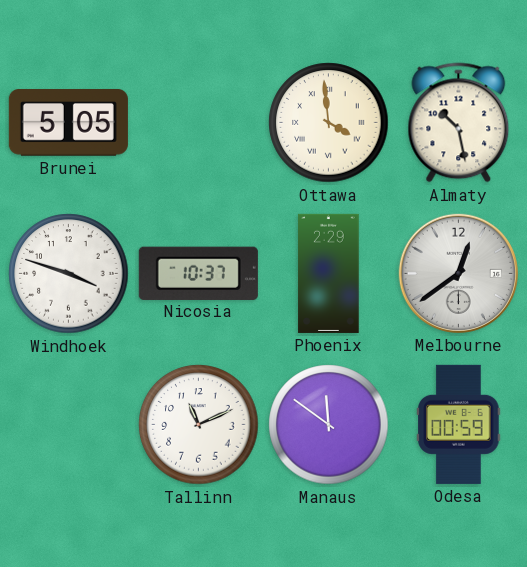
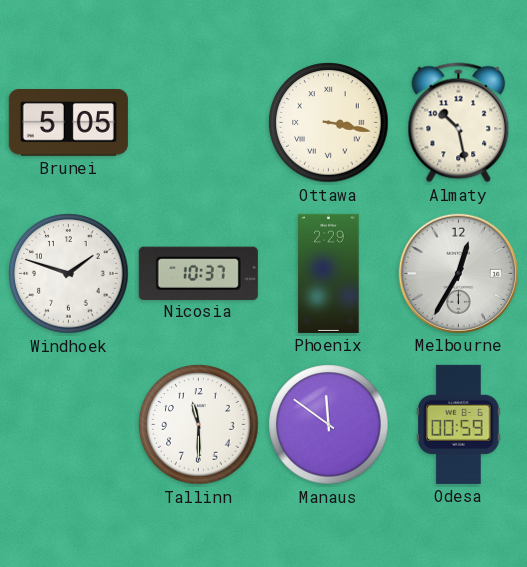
Ottawa: 3:59 -> 3:17 (329, 123)
Windhoek: 3:48 -> 1:48 (69, 274)
Melbourne: 12:39 -> 12:35 (458, 273)
Tallinn: 11:11 -> 11:30 (199, 425)
